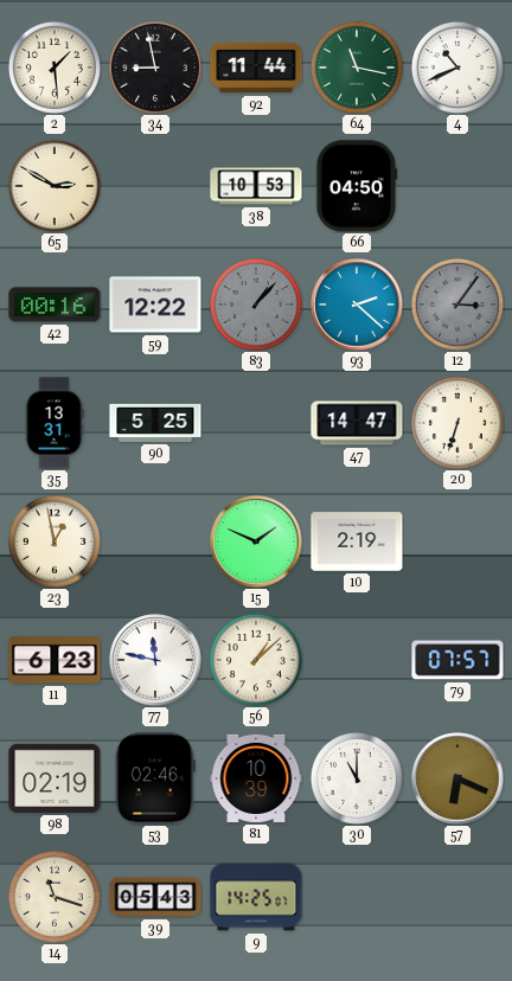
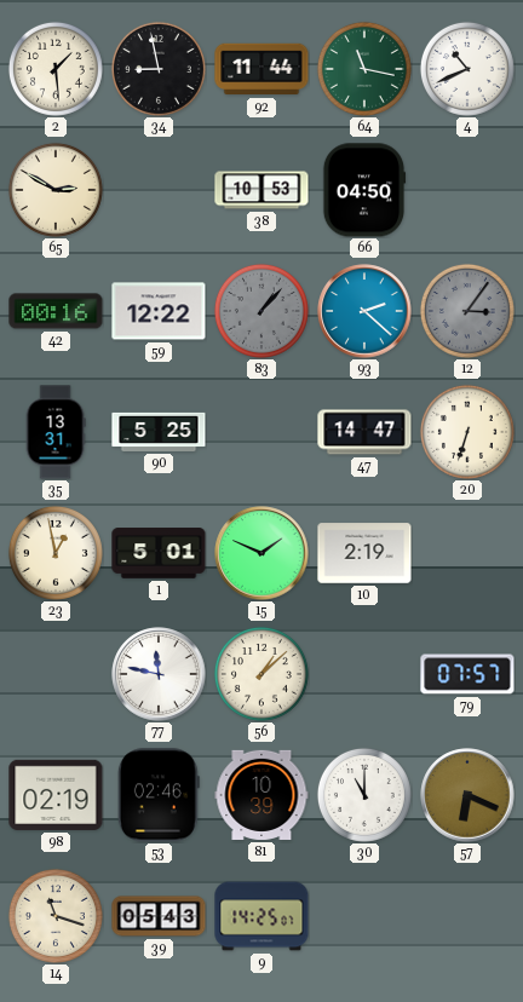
1: none -> 5:01 (159, 553)
11: 6:23 -> none (55, 660)
